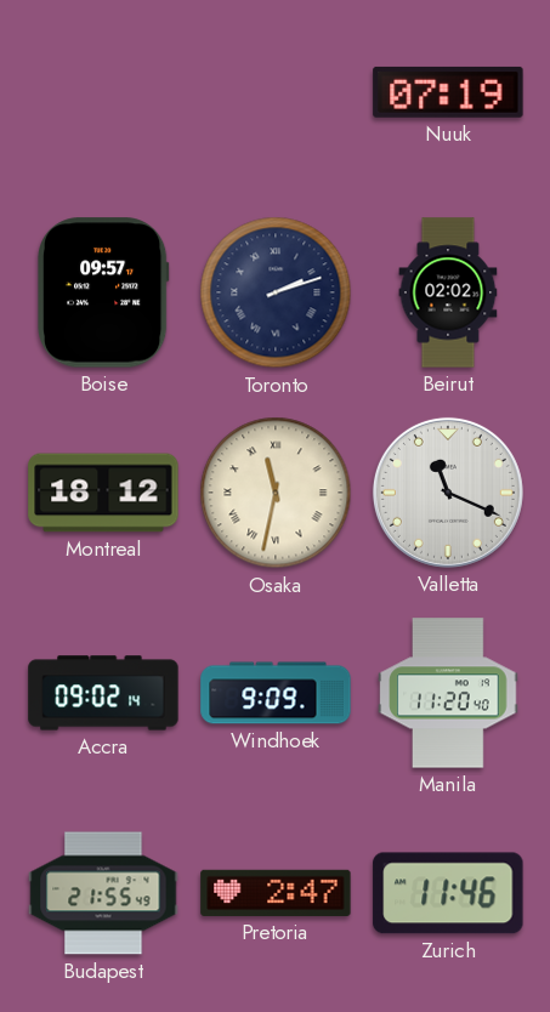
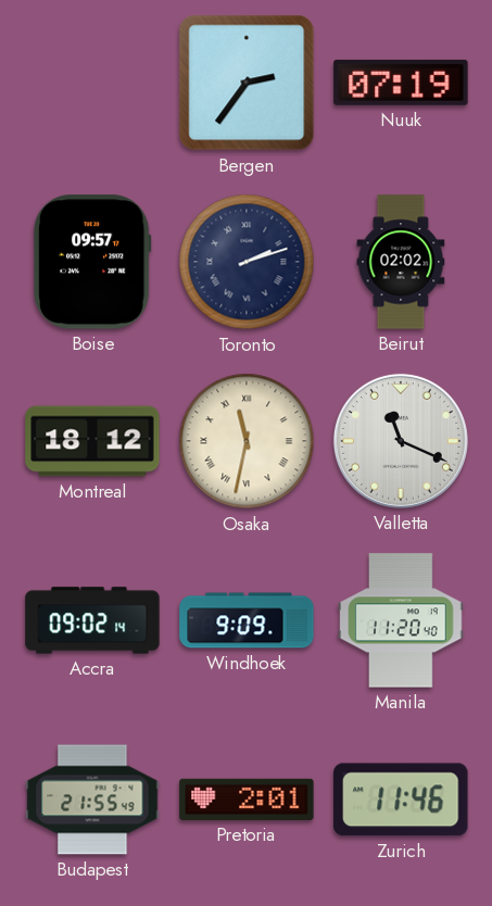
Bergen: none -> 2:36 (247, 83)
Pretoria: 2:47 -> 2:01 (247, 800)
